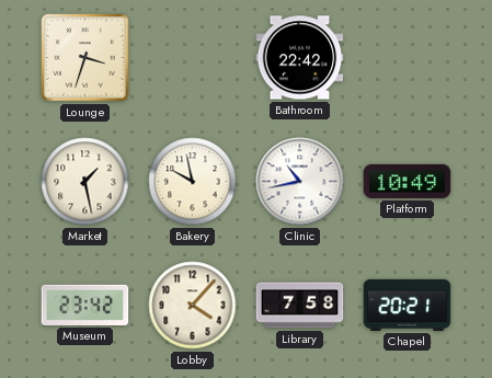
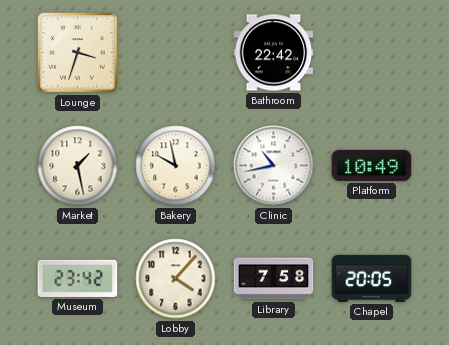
Chapel: 20:21 -> 20:05 (372, 278)
